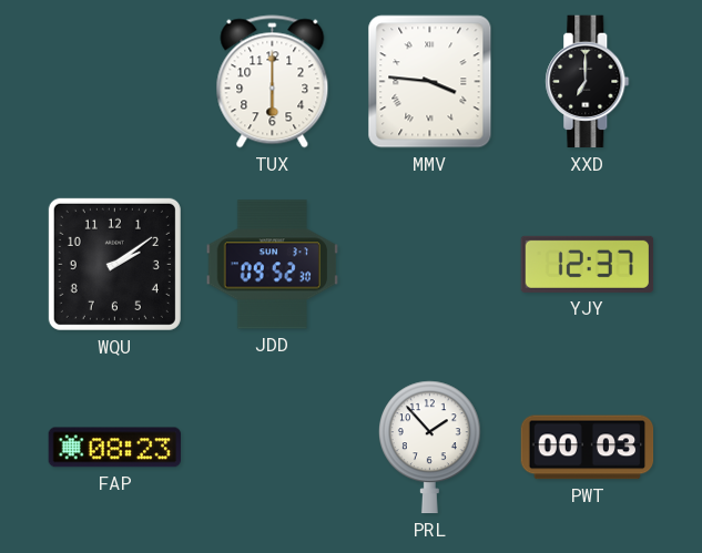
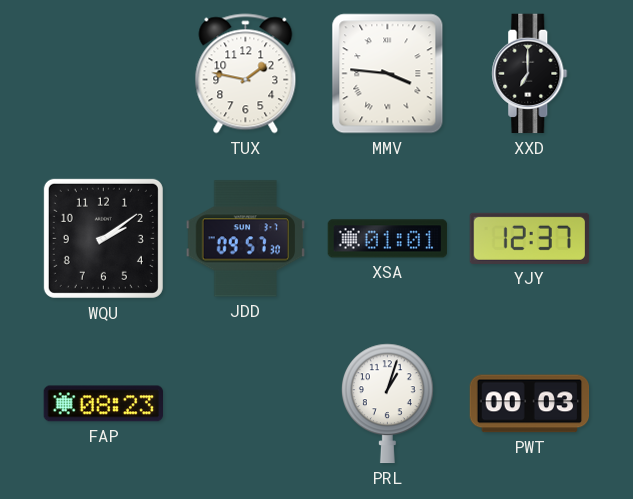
TUX: 6:00 -> 1:47 (246, 74)
JDD: 09:52 -> 09:57 (246, 239)
XSA: none -> 01:01 (388, 239)
PRL: 1:53 -> 1:03 (387, 404)
